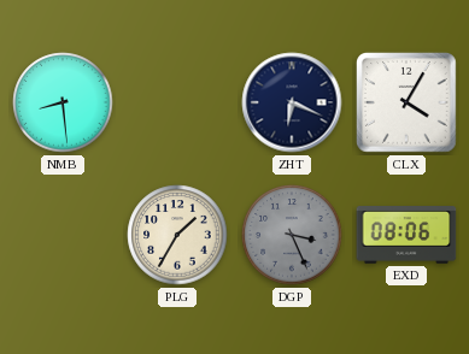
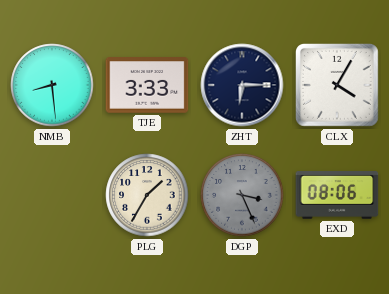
TJE: none -> 3:33 (147, 85)
ZHT: 6:19 -> 6:15 (242, 85)
